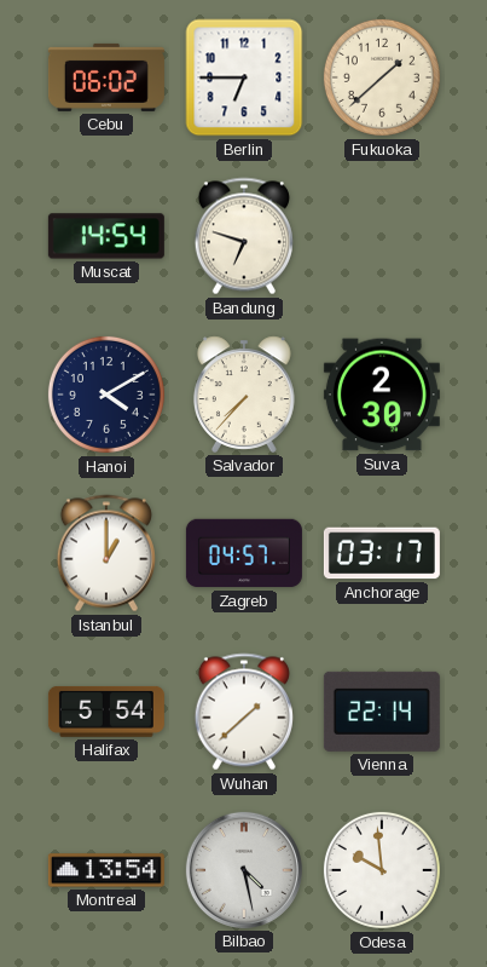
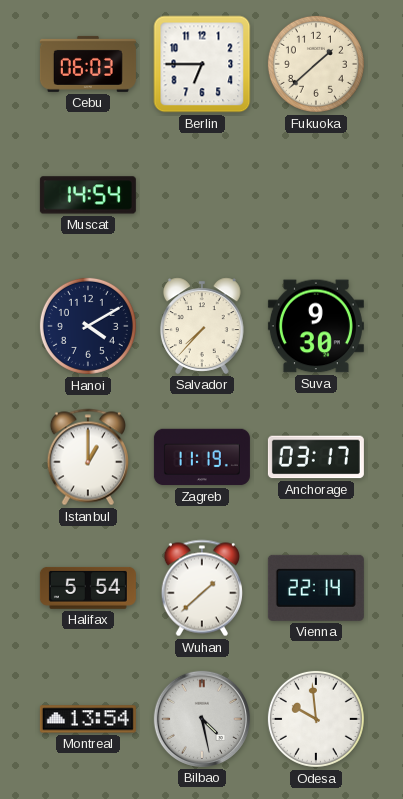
Cebu: 06:02 -> 06:03 (88, 64)
Bandung: 6:48 -> none (244, 236)
Suva: 2:30 -> 9:30 (316, 326)
Zagreb: 04:57 -> 11:19 (202, 457)
